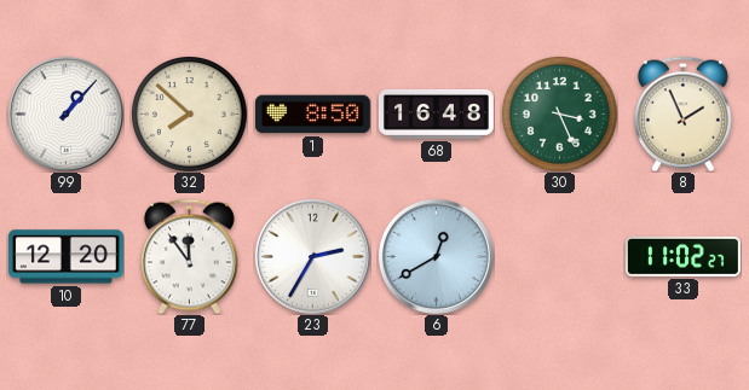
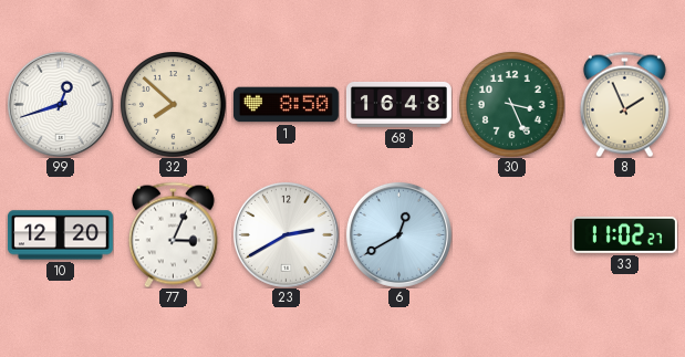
99: 1:07 -> 12:42 (60, 104)
77: 11:54 -> 3:04 (173, 234)
23: 2:35 -> 2:40 (286, 234)
